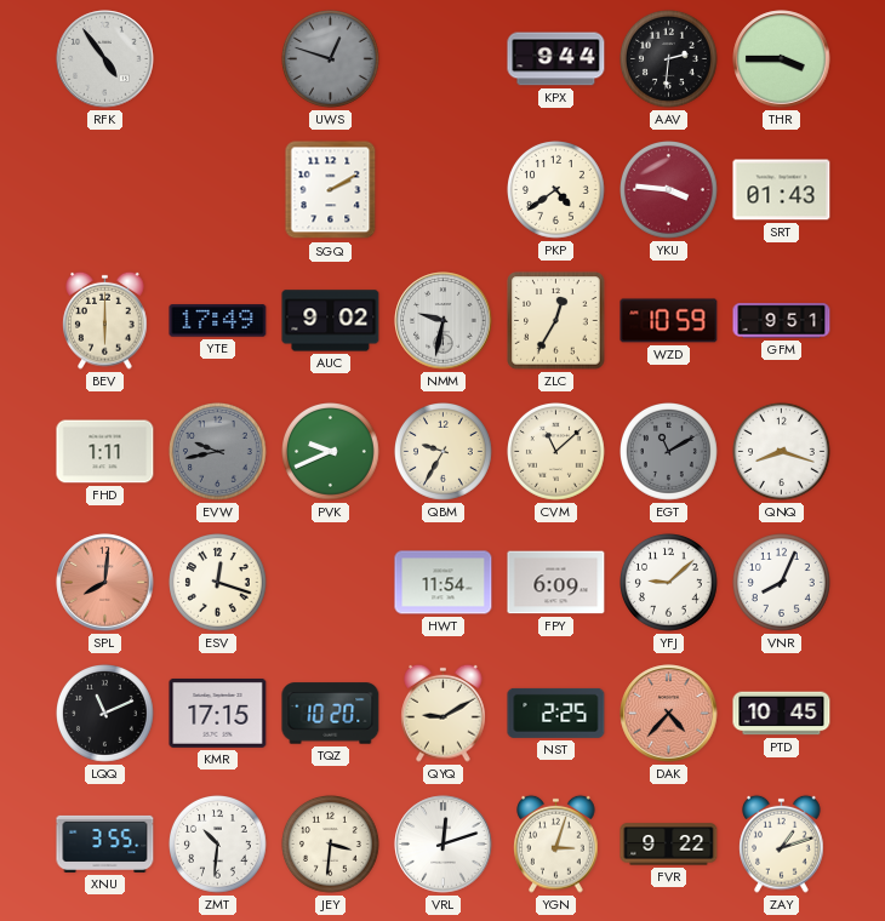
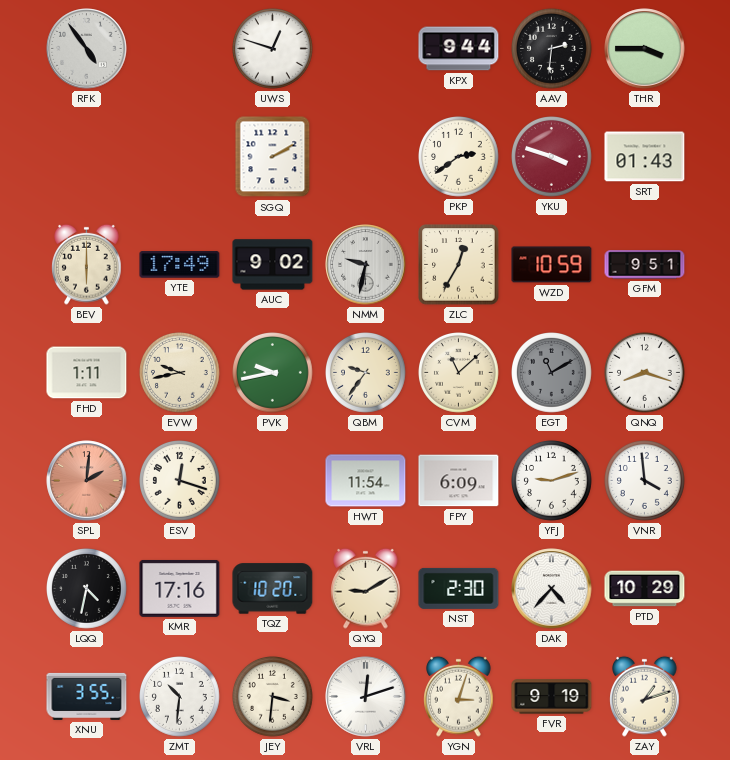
UWS dial: grey -> white (273, 49)
PKP: 4:39 -> 2:39 (459, 157)
YKU: 3:46 -> 3:48 (552, 157)
EVW dial: grey -> cream (180, 373)
PVK: 9:41 -> 9:43 (273, 373)
QBM: 9:35 -> 9:36 (366, 373)
SPL: 8:01 -> 2:01 (87, 481)
YFJ: 9:08 -> 9:12 (552, 481)
VNR: 8:04 -> 3:59 (645, 481)
LQQ: 11:11 -> 4:32 (87, 589)
KMR: 17:15 -> 17:16 (180, 588)
NST: 2:25 -> 2:30 (459, 588)
DAK dial: salmon -> white (552, 589)
PTD: 10:45 -> 10:29 (645, 589)
FVR: 9:22 -> 9:19 (552, 697)
